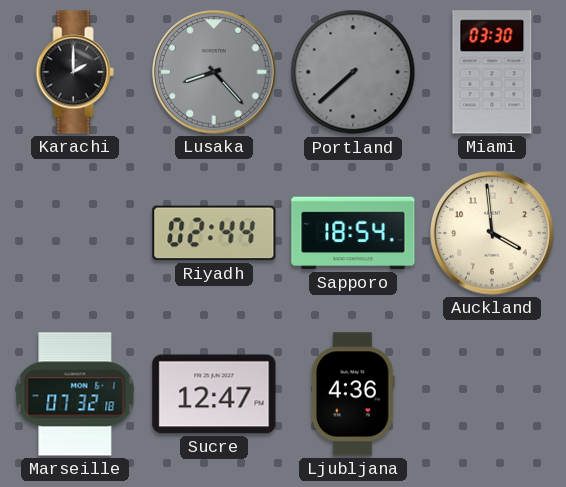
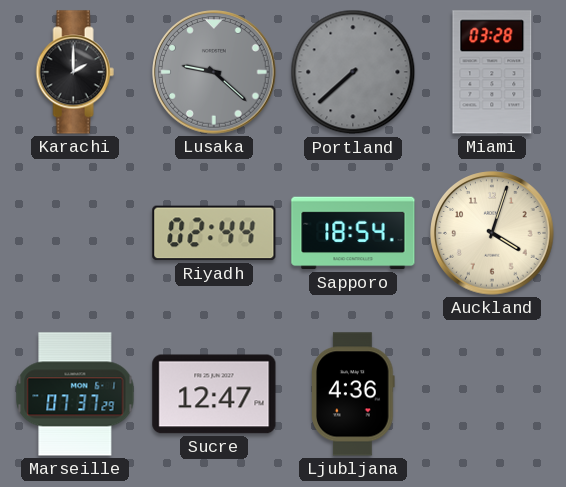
Lusaka: 8:23 -> 9:22 (214, 72)
Miami: 03:30 -> 03:28 (492, 72)
Auckland: 3:59 -> 4:03 (492, 233)
Marseille: 07:32 -> 07:37 (75, 394)
